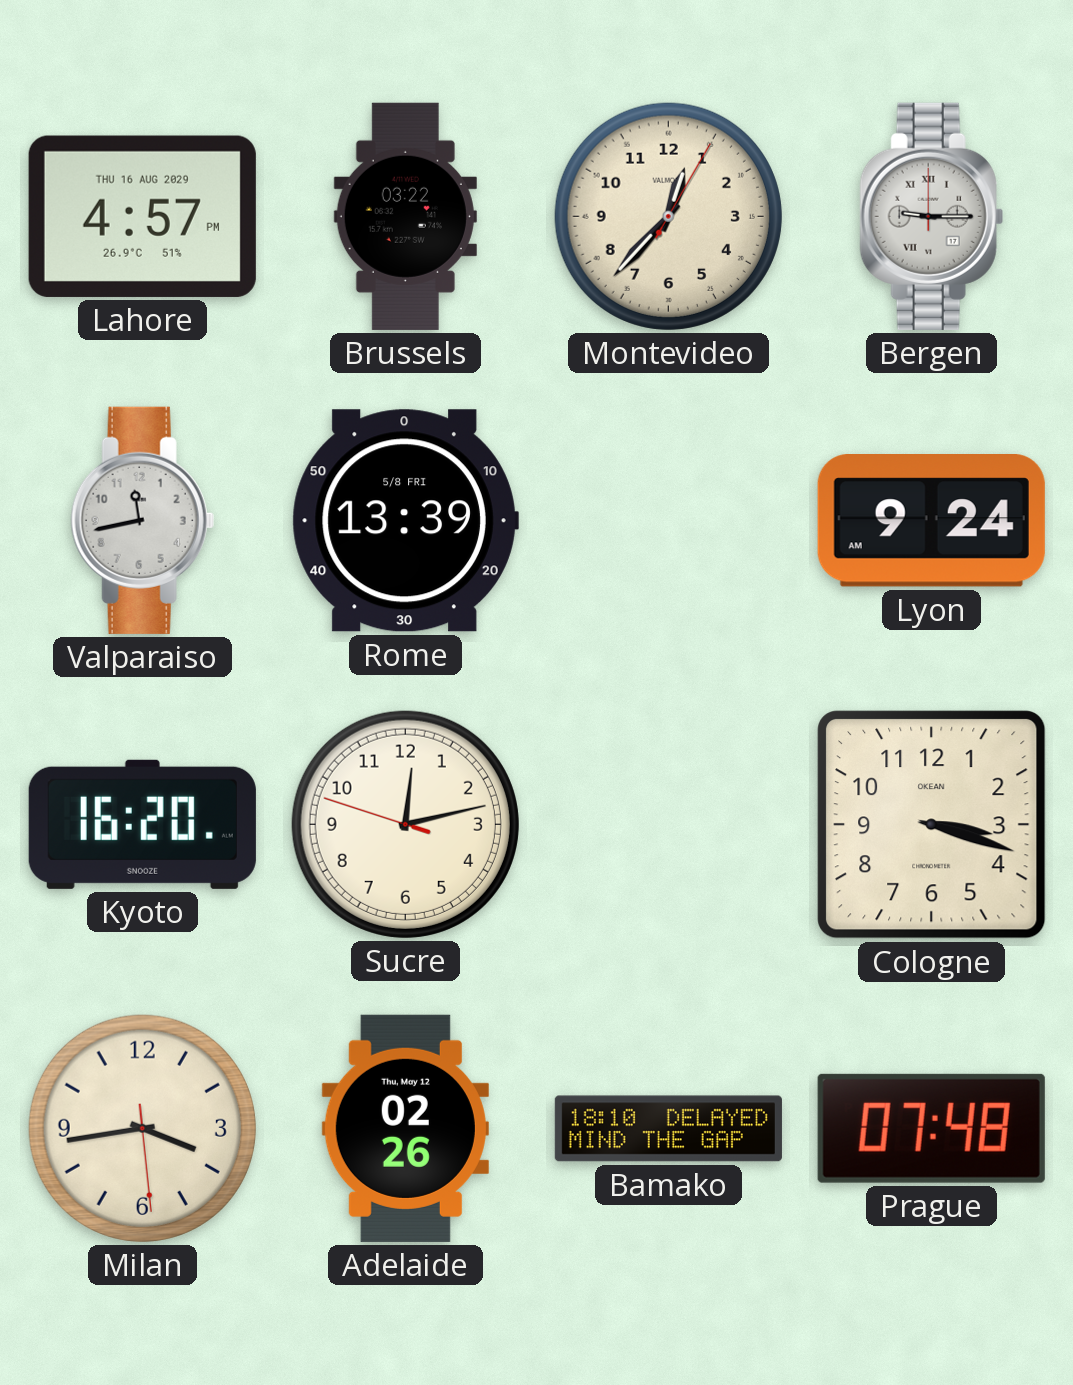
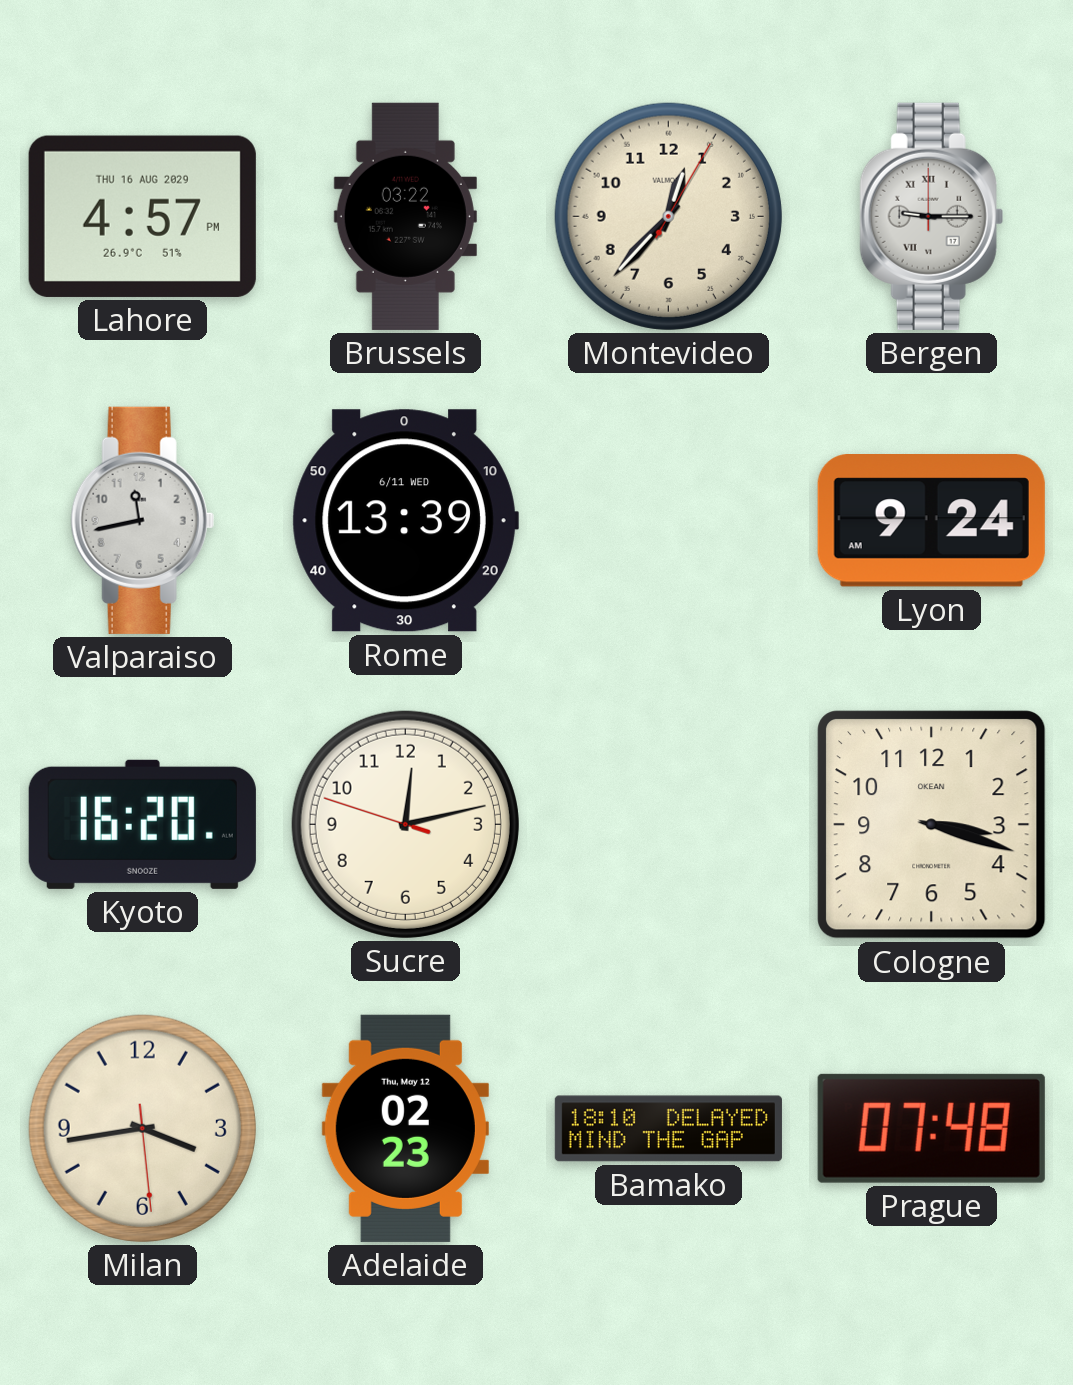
Rome date: 5/8 FRI -> 6/11 WED (405, 521)
Adelaide: 02:26 -> 02:23 (405, 1128)
